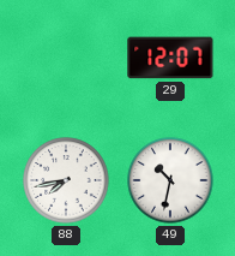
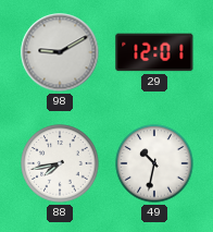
98: none -> 9:10 (60, 52)
29: 12:07 -> 12:01 (154, 52)
